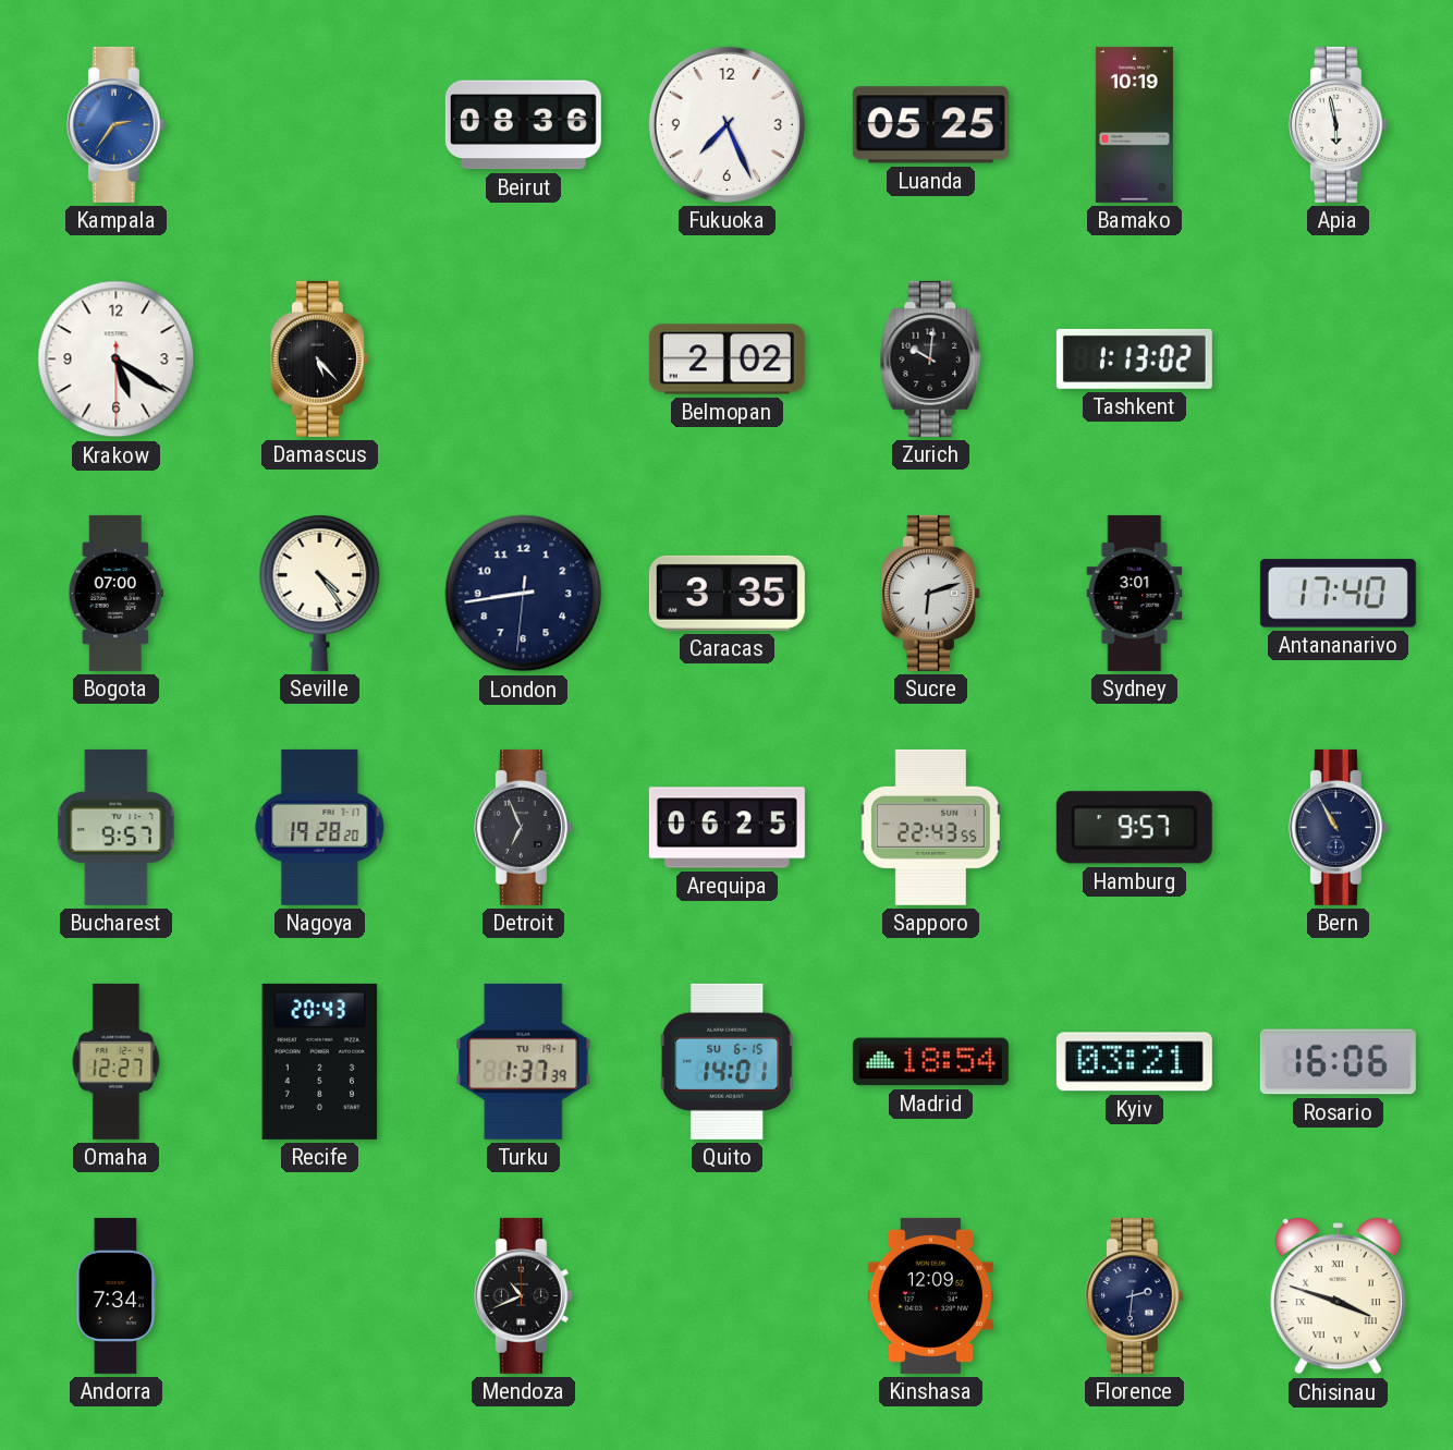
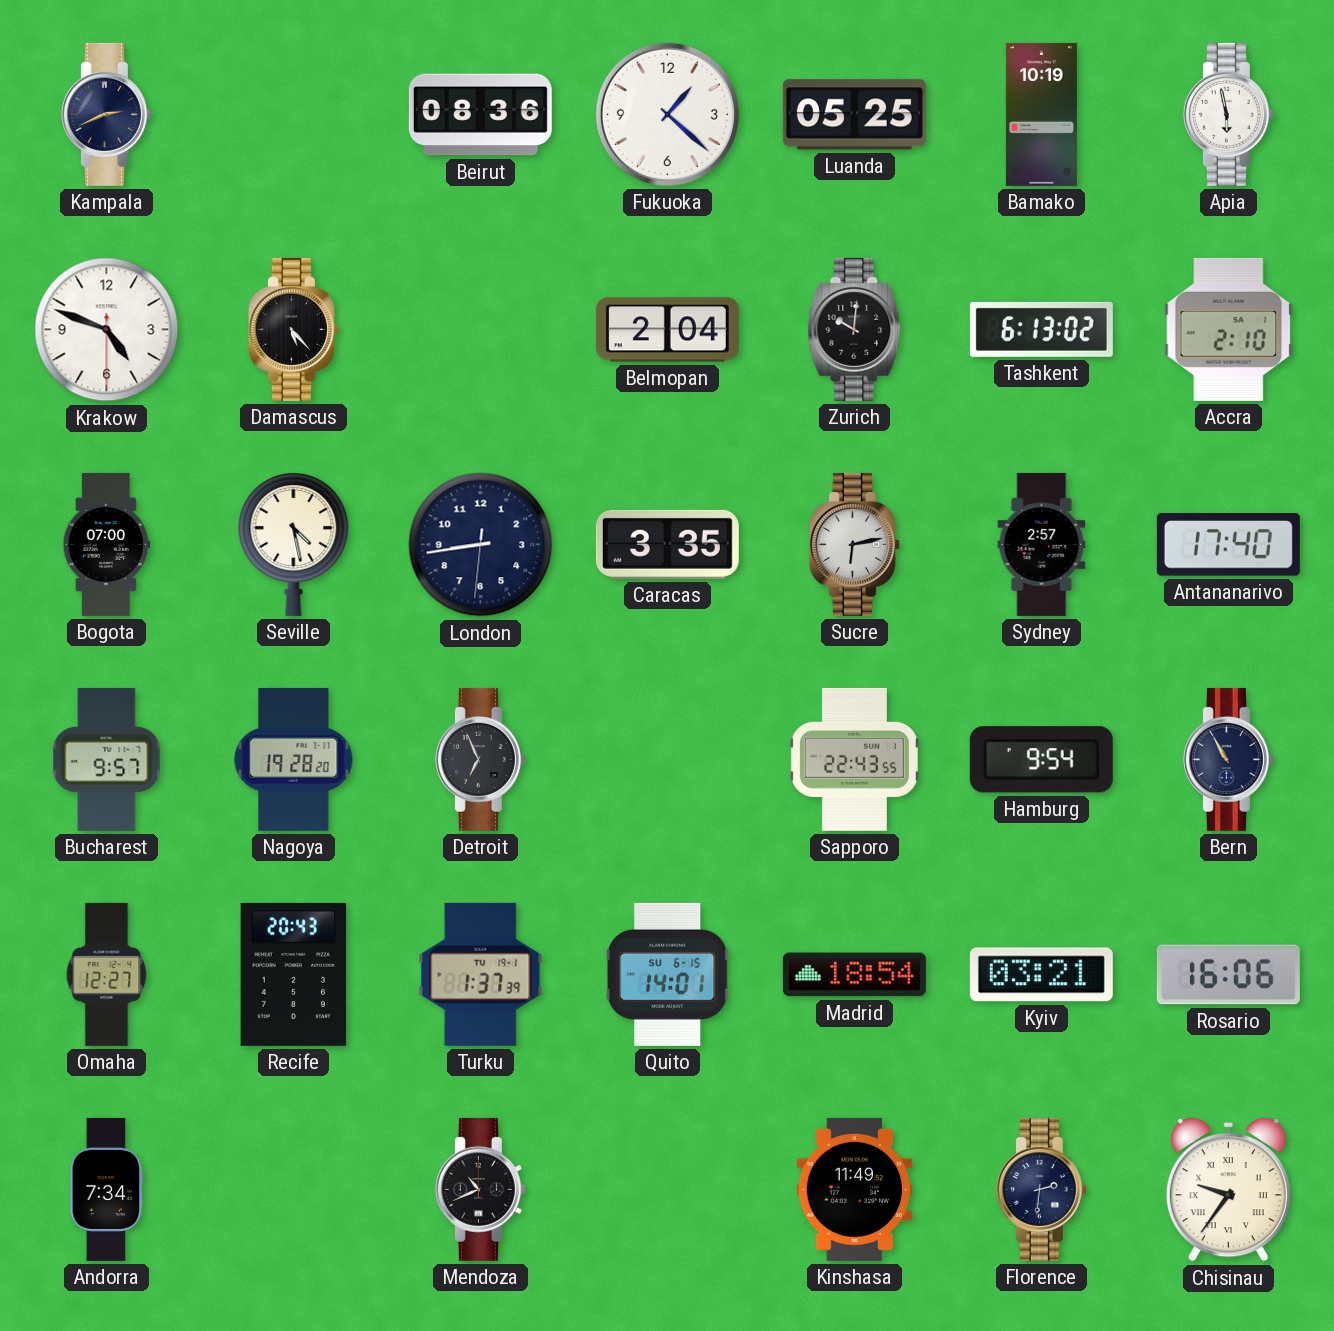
Kampala: 2:36 -> 2:41 (106, 114)
Kampala dial: blue -> navy (106, 114)
Fukuoka: 7:26 -> 1:22 (667, 114)
Krakow: 5:20 -> 4:48 (107, 330)
Belmopan: 2:02 -> 2:04 (667, 330)
Tashkent: 1:13 -> 6:13 (1041, 329)
Accra: none -> 2:10 (1229, 329)
Seville: 4:24 -> 4:28 (294, 545)
Sucre: 6:12 -> 6:13 (854, 544)
Sydney: 3:01 -> 2:57 (1042, 544)
Arequipa: 06:25 -> none (726, 828)
Hamburg: 9:57 -> 9:54 (1041, 760)
Kinshasa: 12:09 -> 11:49 (854, 1189)
Chisinau: 3:48 -> 9:36 (1228, 1190)
